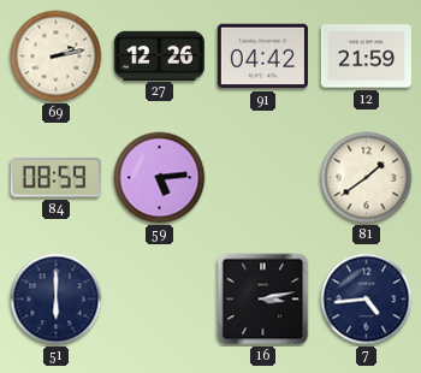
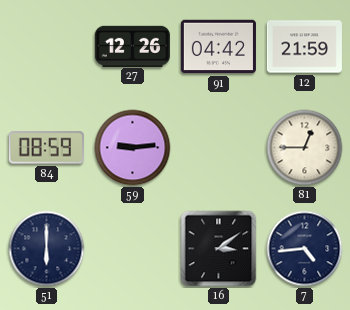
69: 2:13 -> none (57, 57)
59: 5:14 -> 9:14 (133, 148)
81: 1:39 -> 12:45 (305, 148)
16: 3:13 -> 3:09 (219, 249)
